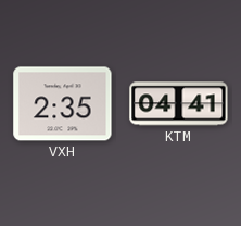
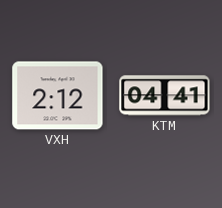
VXH: 2:35 -> 2:12 (58, 96)
